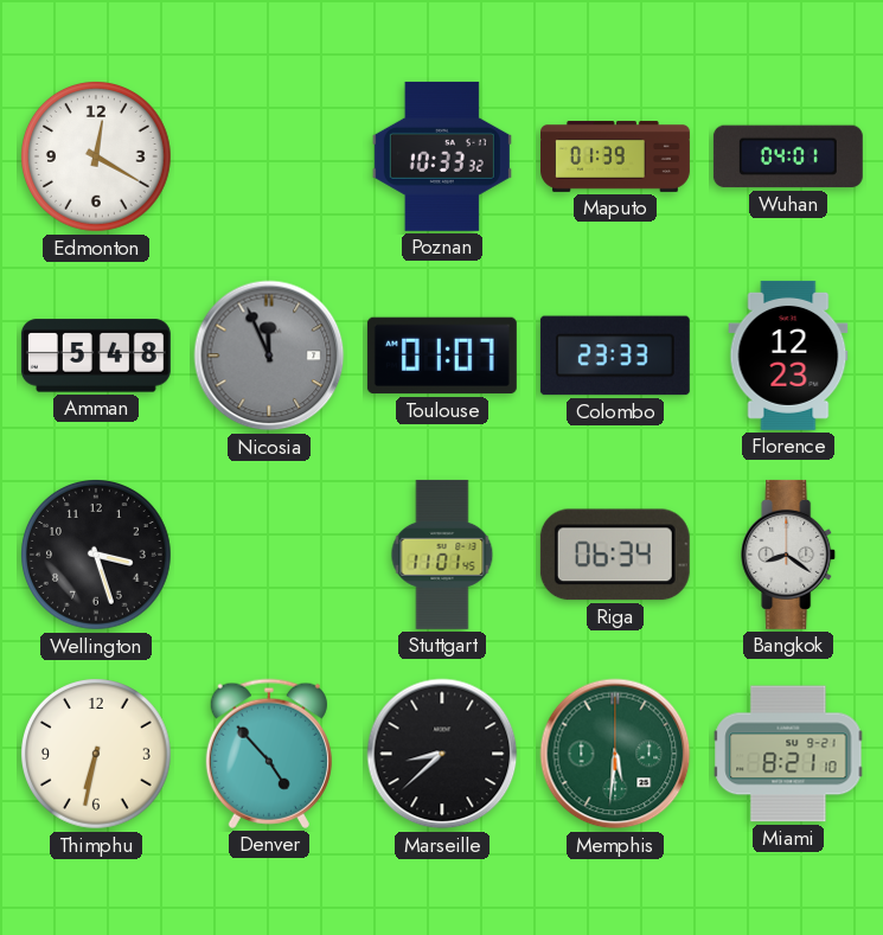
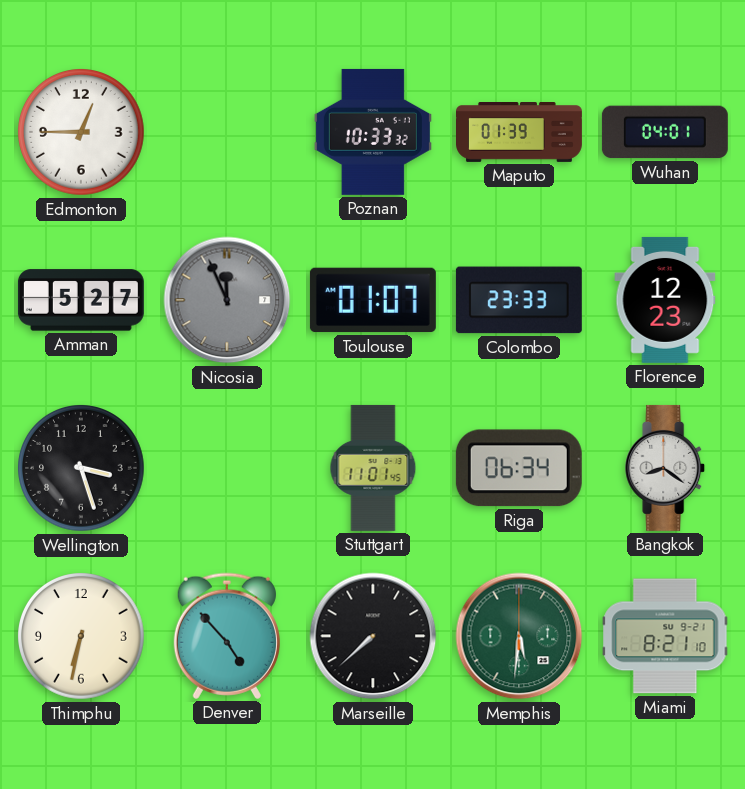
Edmonton: 12:20 -> 12:45 (82, 133)
Amman: 5:48 -> 5:27 (81, 300)
Marseille: 8:38 -> 7:38 (373, 636)
